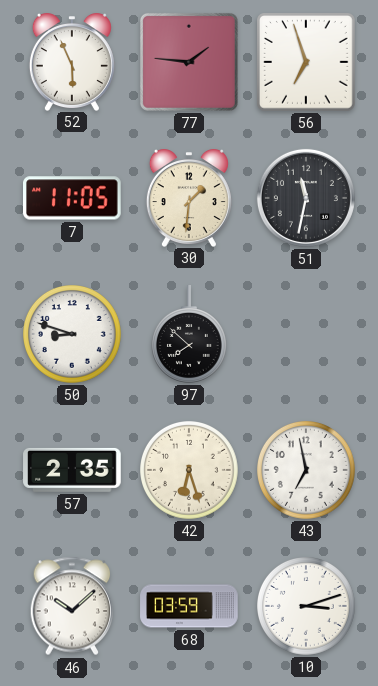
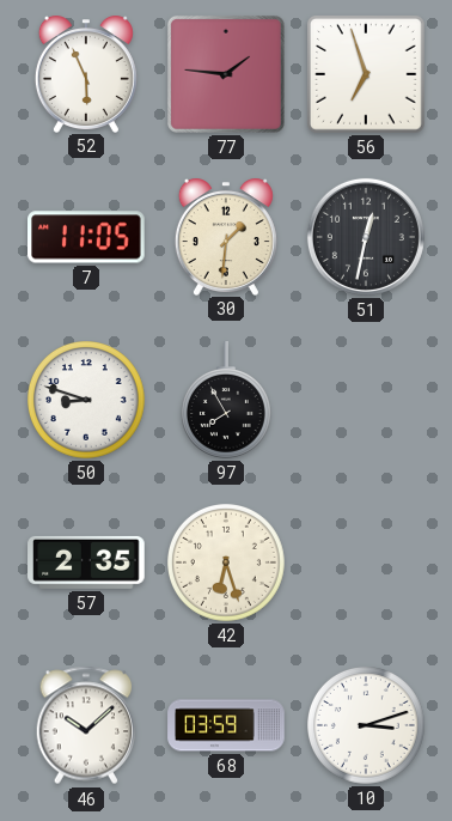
51: 11:32 -> 12:32 (366, 237)
97: 7:52 -> 7:55 (226, 400)
43: 6:58 -> none (307, 471)
